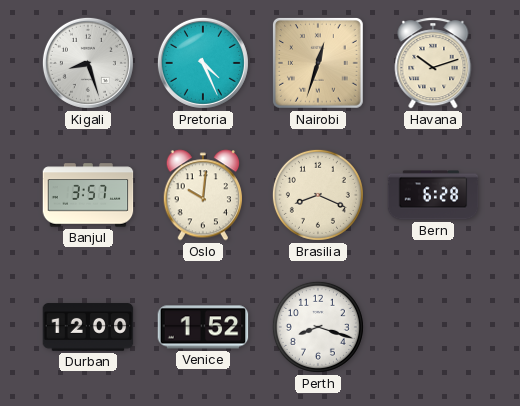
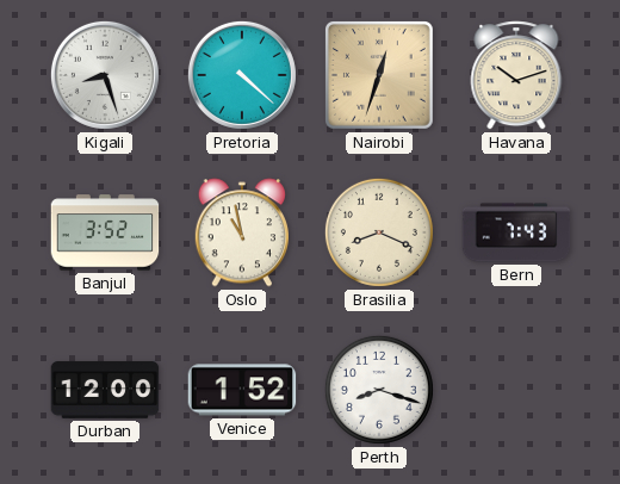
Pretoria: 4:26 -> 4:22 (242, 75)
Banjul: 3:57 -> 3:52 (105, 232)
Oslo: 10:01 -> 10:58 (241, 232)
Bern: 6:28 -> 7:43 (516, 232)
